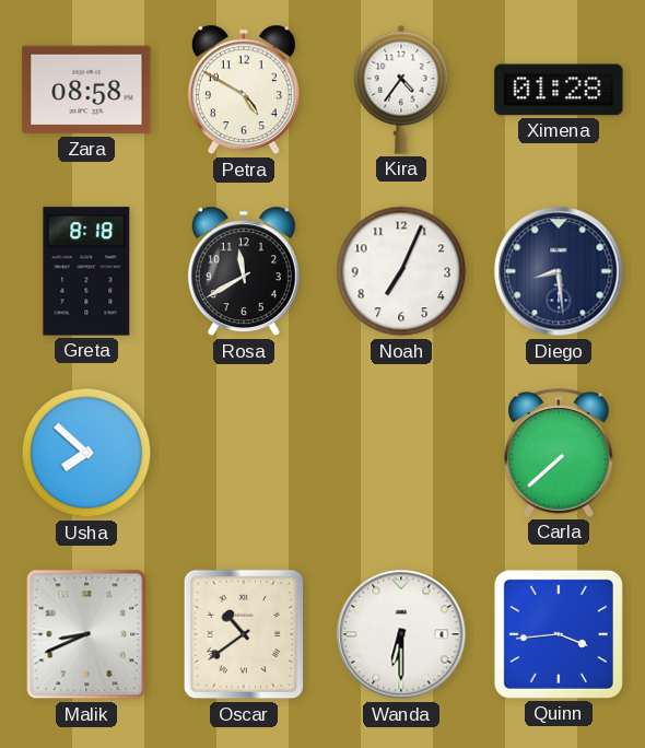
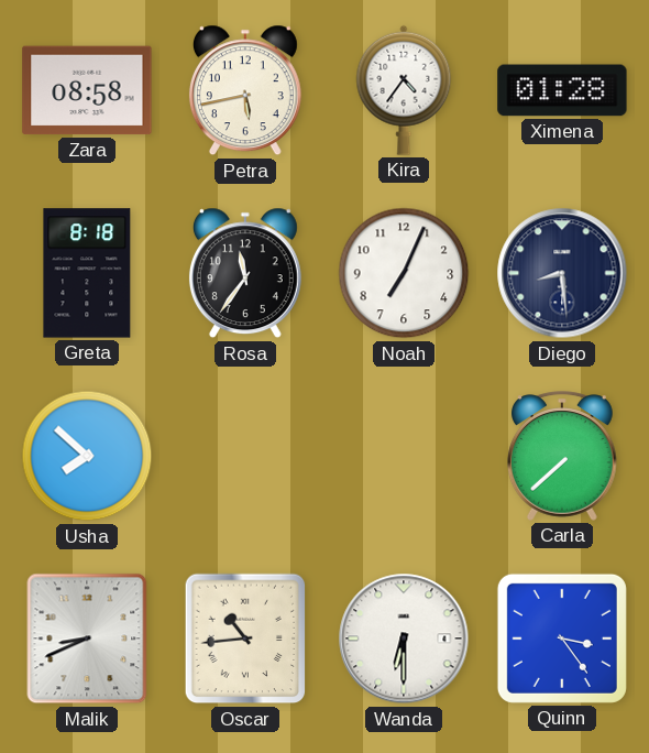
Petra: 4:50 -> 5:43 (245, 90)
Rosa: 11:40 -> 11:36 (245, 273)
Oscar: 10:39 -> 10:44 (245, 639)
Quinn: 3:44 -> 3:24 (562, 639)
